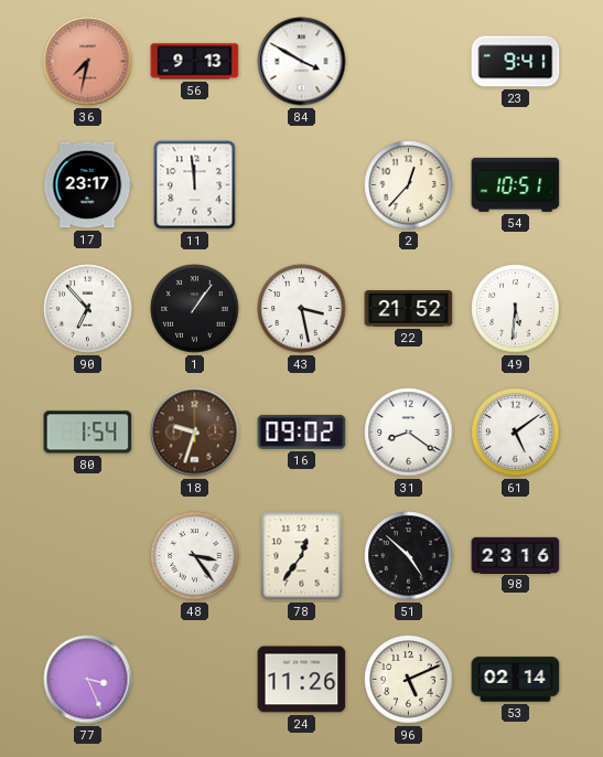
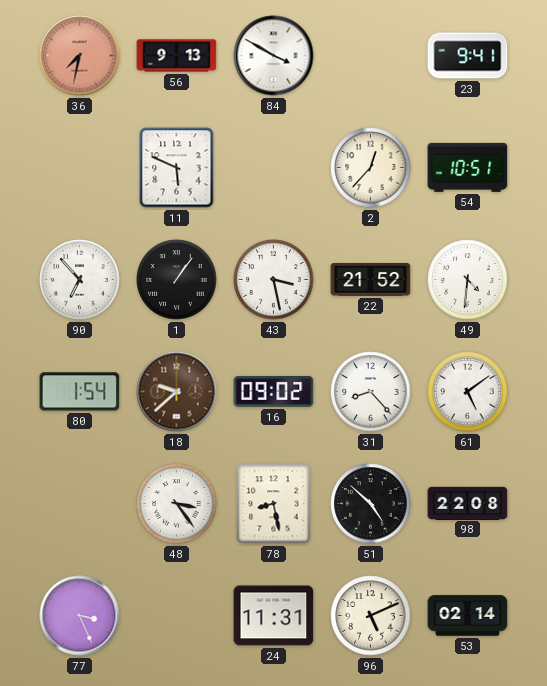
17: 23:17 -> none (87, 185)
11: 11:59 -> 5:49 (177, 168)
49: 5:31 -> 4:31 (468, 280)
18: 9:33 -> 9:38 (177, 392)
31: 8:21 -> 8:23 (371, 392)
78: 12:36 -> 8:28 (274, 504)
98: 23:16 -> 22:08 (468, 503)
24: 11:26 -> 11:31 (274, 616)
